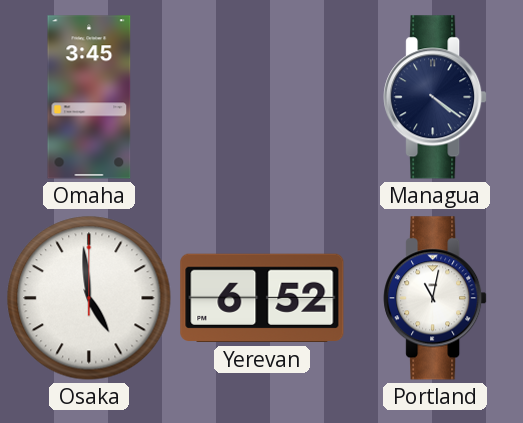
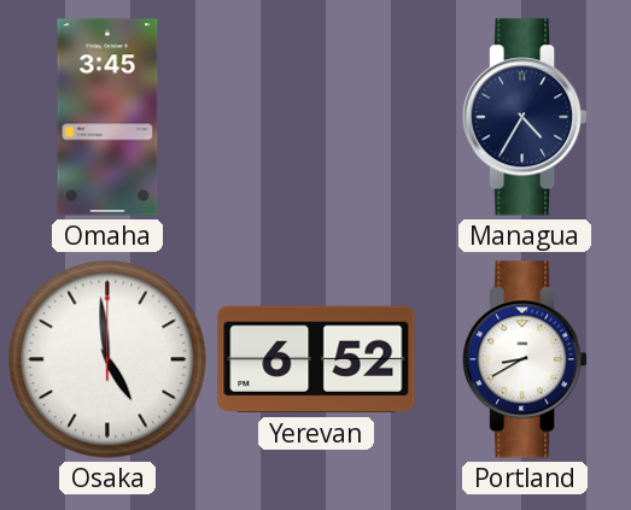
Managua: 4:21 -> 4:35 (525, 117)
Portland: 11:02 -> 8:40 (525, 359)
